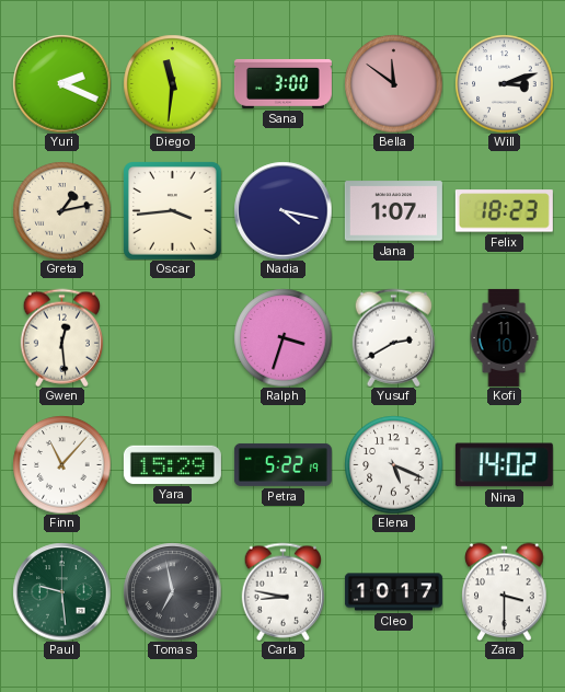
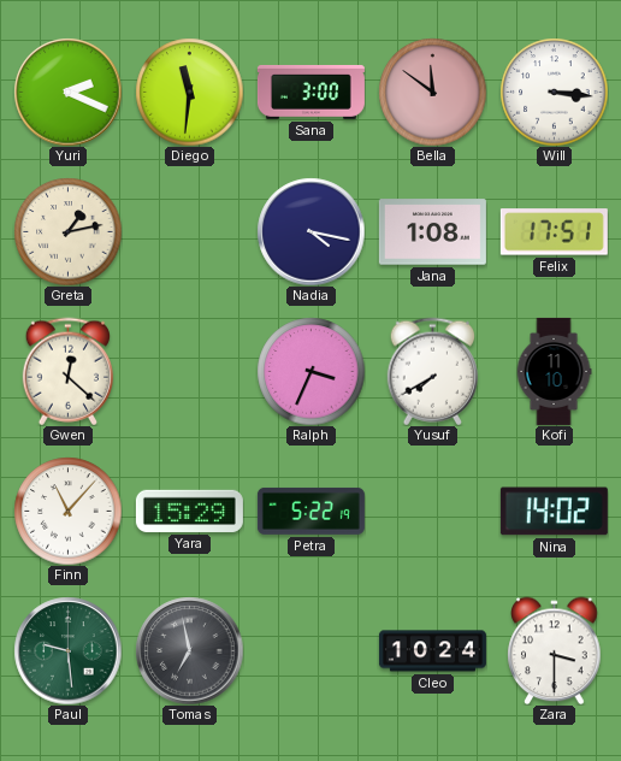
Will: 3:12 -> 3:16 (554, 92)
Oscar: 3:44 -> none (172, 210)
Jana: 1:07 -> 1:08 (432, 232)
Felix: 18:23 -> 17:51 (554, 232)
Gwen: 12:29 -> 12:22 (67, 371)
Ralph: 3:33 -> 3:34 (310, 371)
Yusuf: 2:40 -> 7:40 (432, 371)
Elena: 5:19 -> none (393, 464)
Carla: 8:47 -> none (282, 591)
Cleo: 10:17 -> 10:24 (432, 651)
